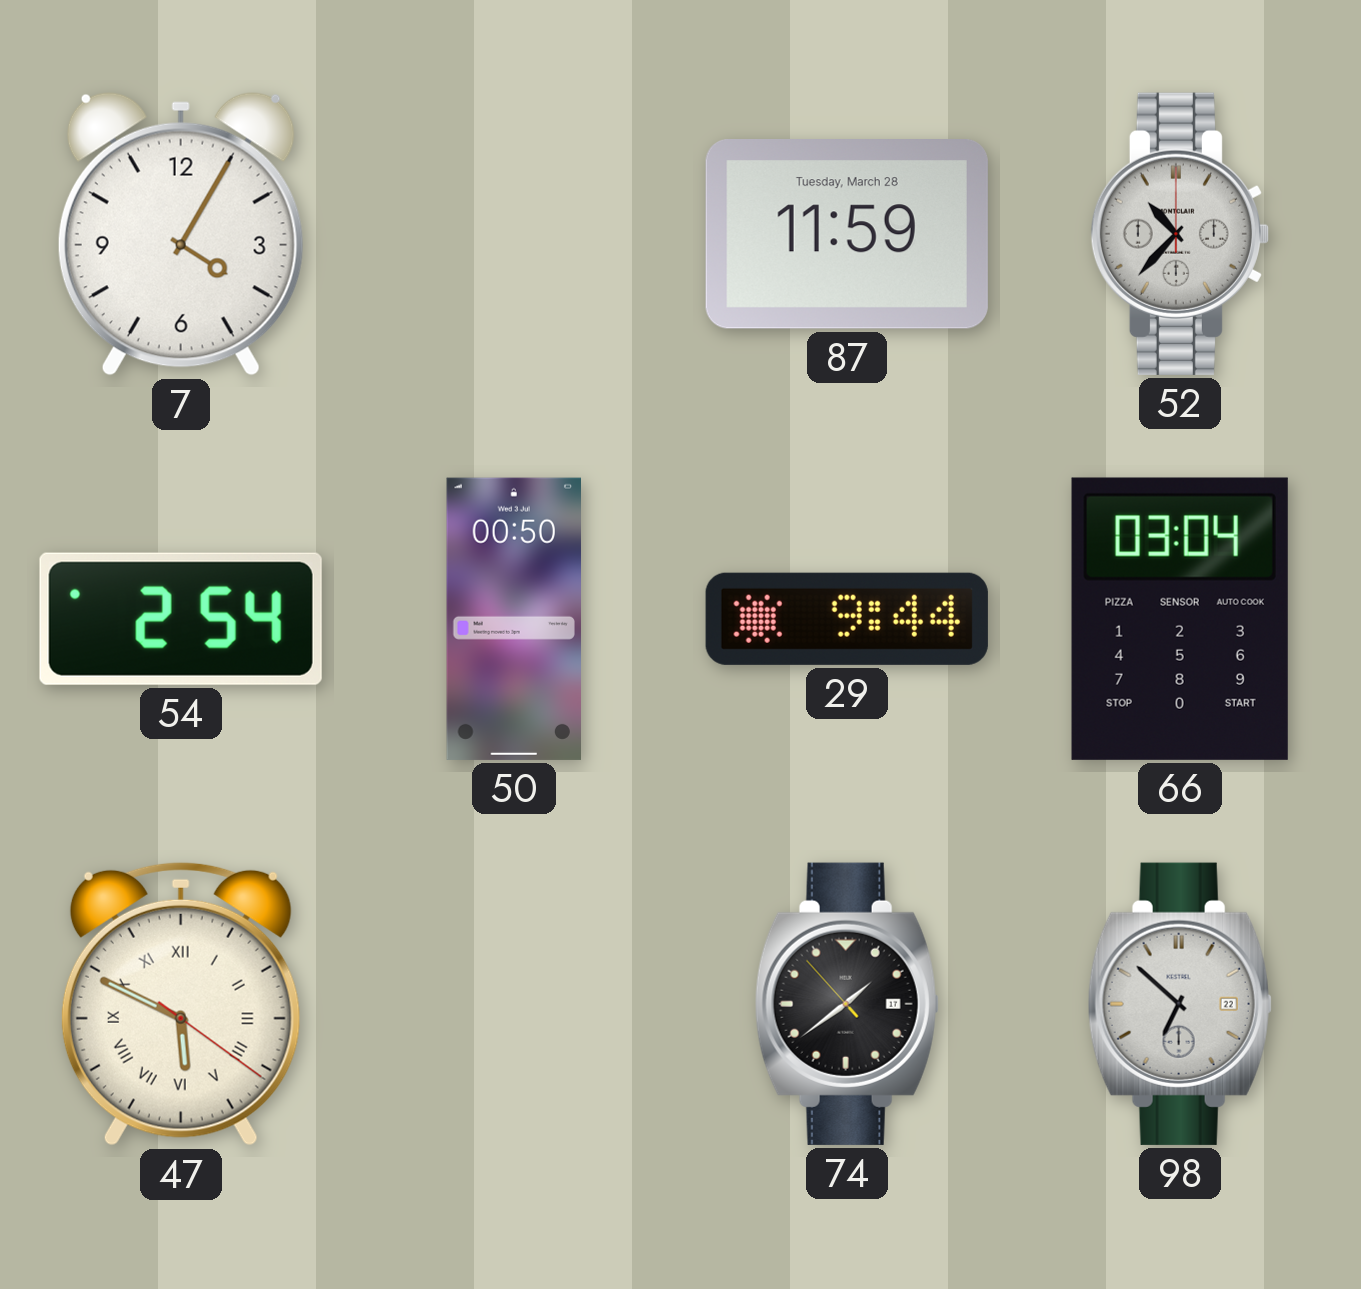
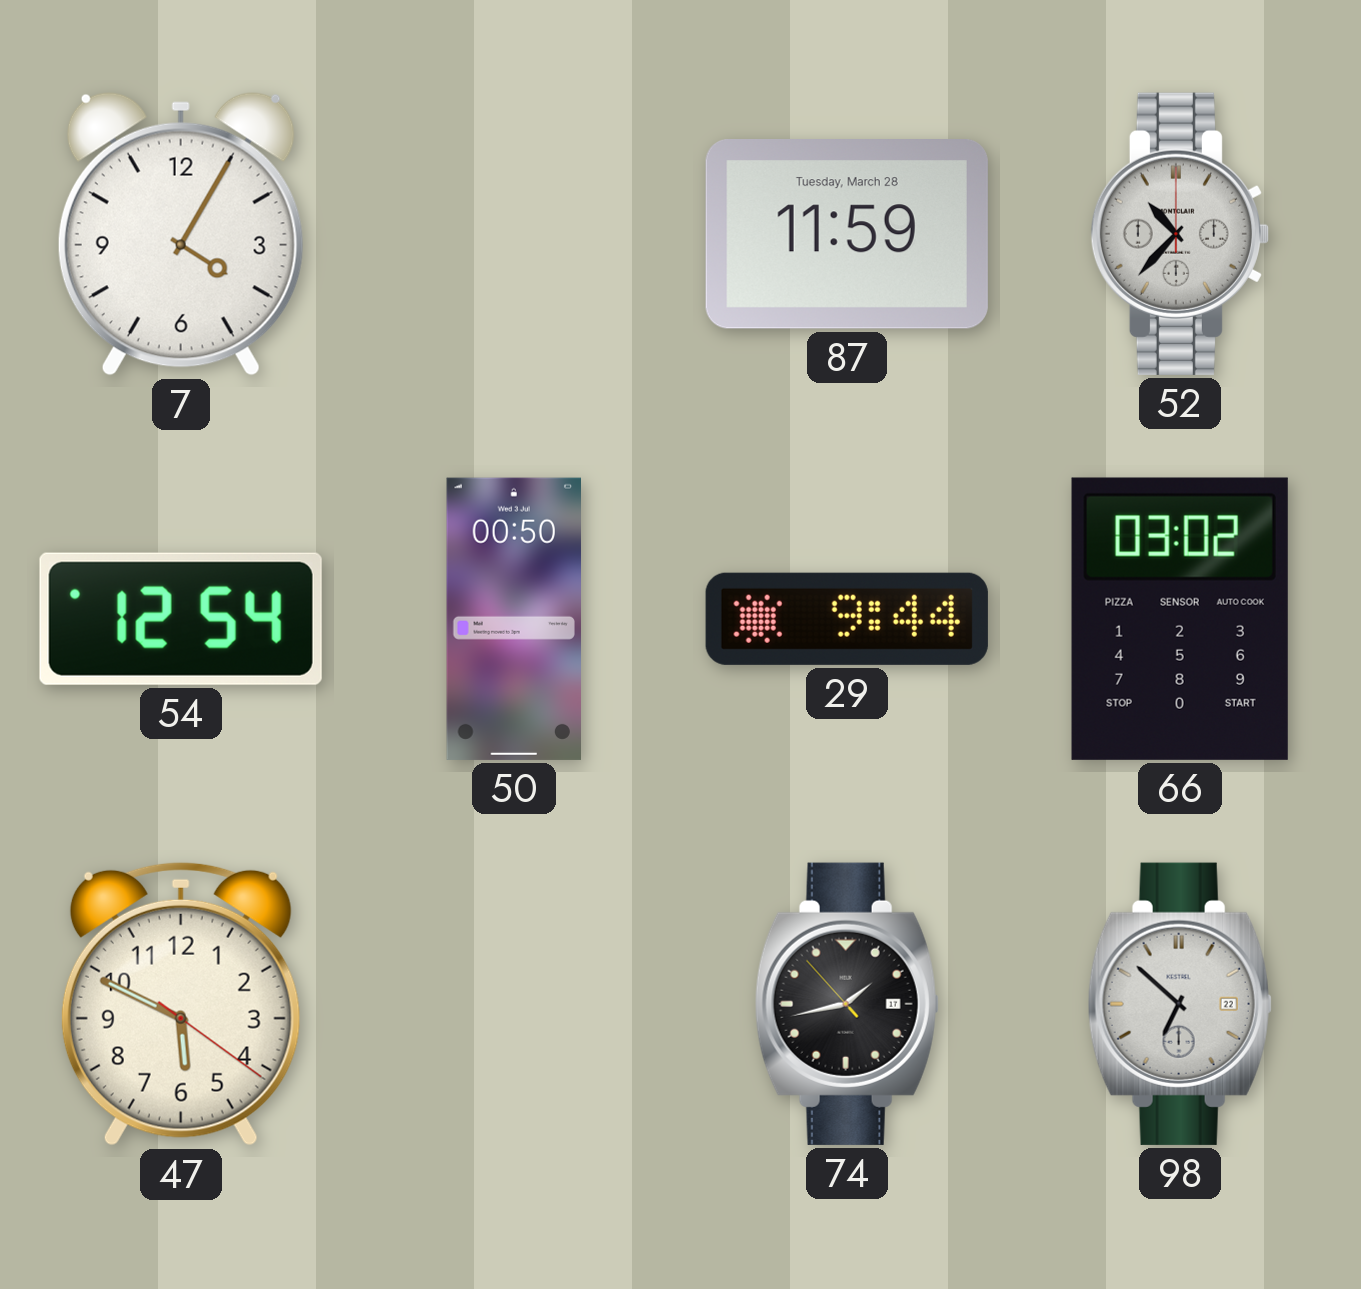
54: 2:54 -> 12:54 (181, 619)
66: 03:04 -> 03:02 (1180, 619)
47 numerals: Roman -> Arabic (181, 1004)
74: 1:38 -> 1:42 (847, 1004)
